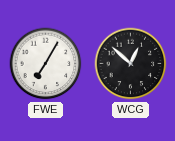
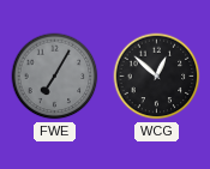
FWE dial: white -> grey (55, 77)
